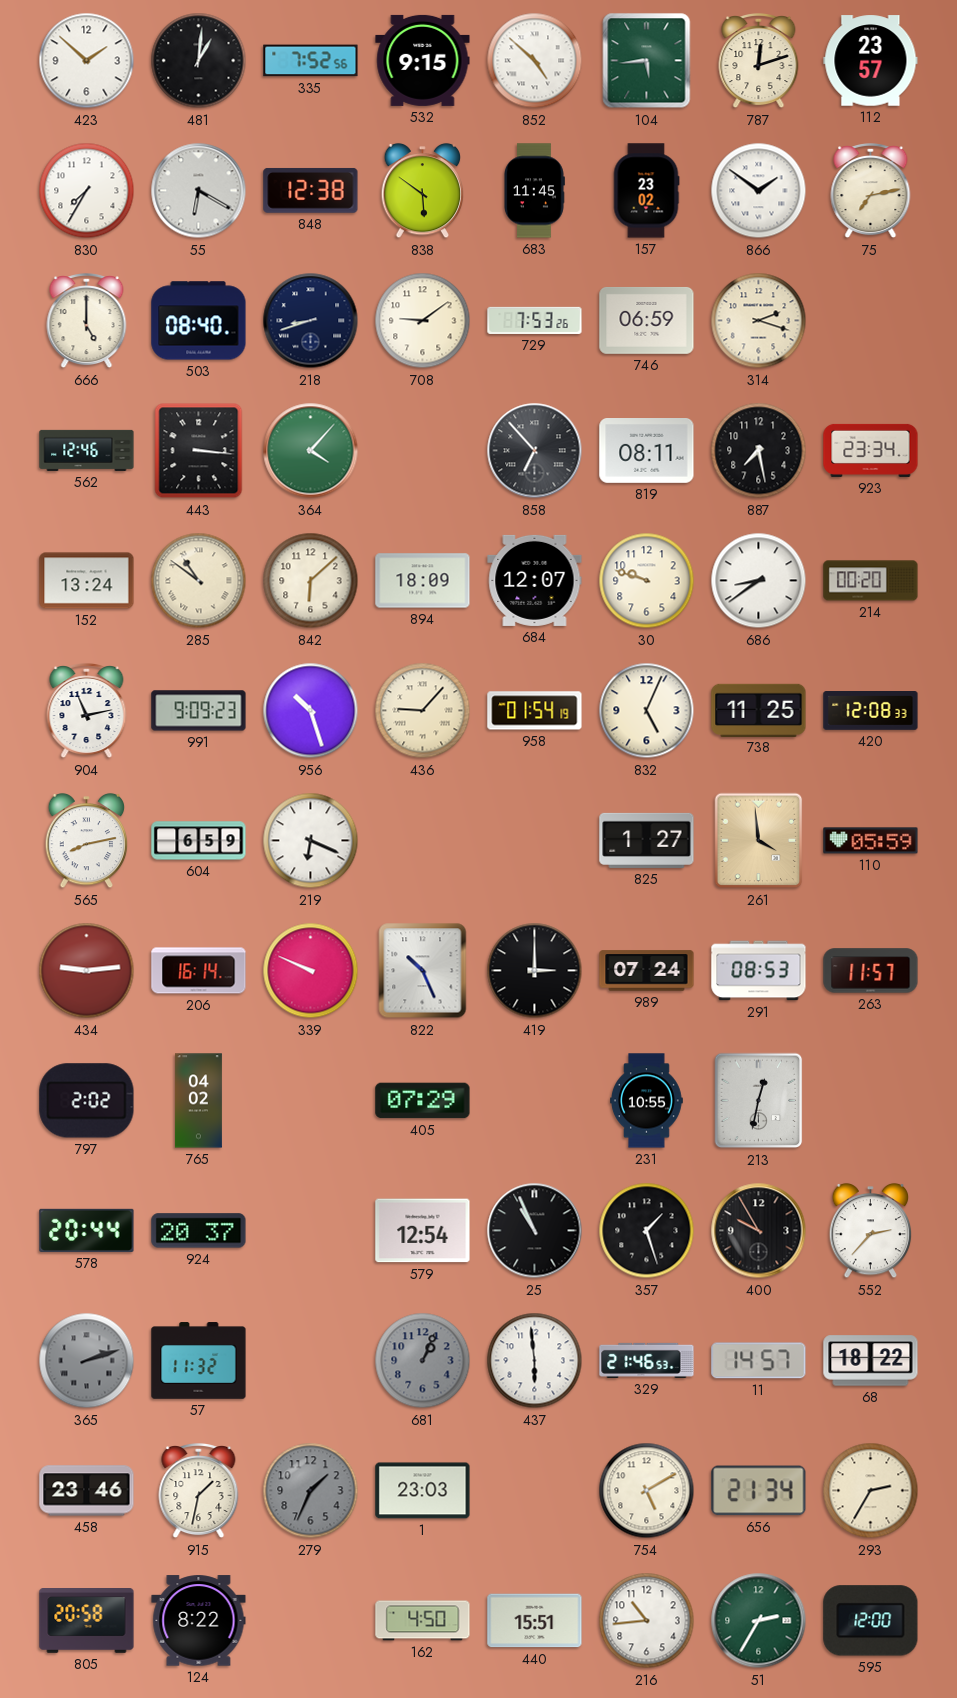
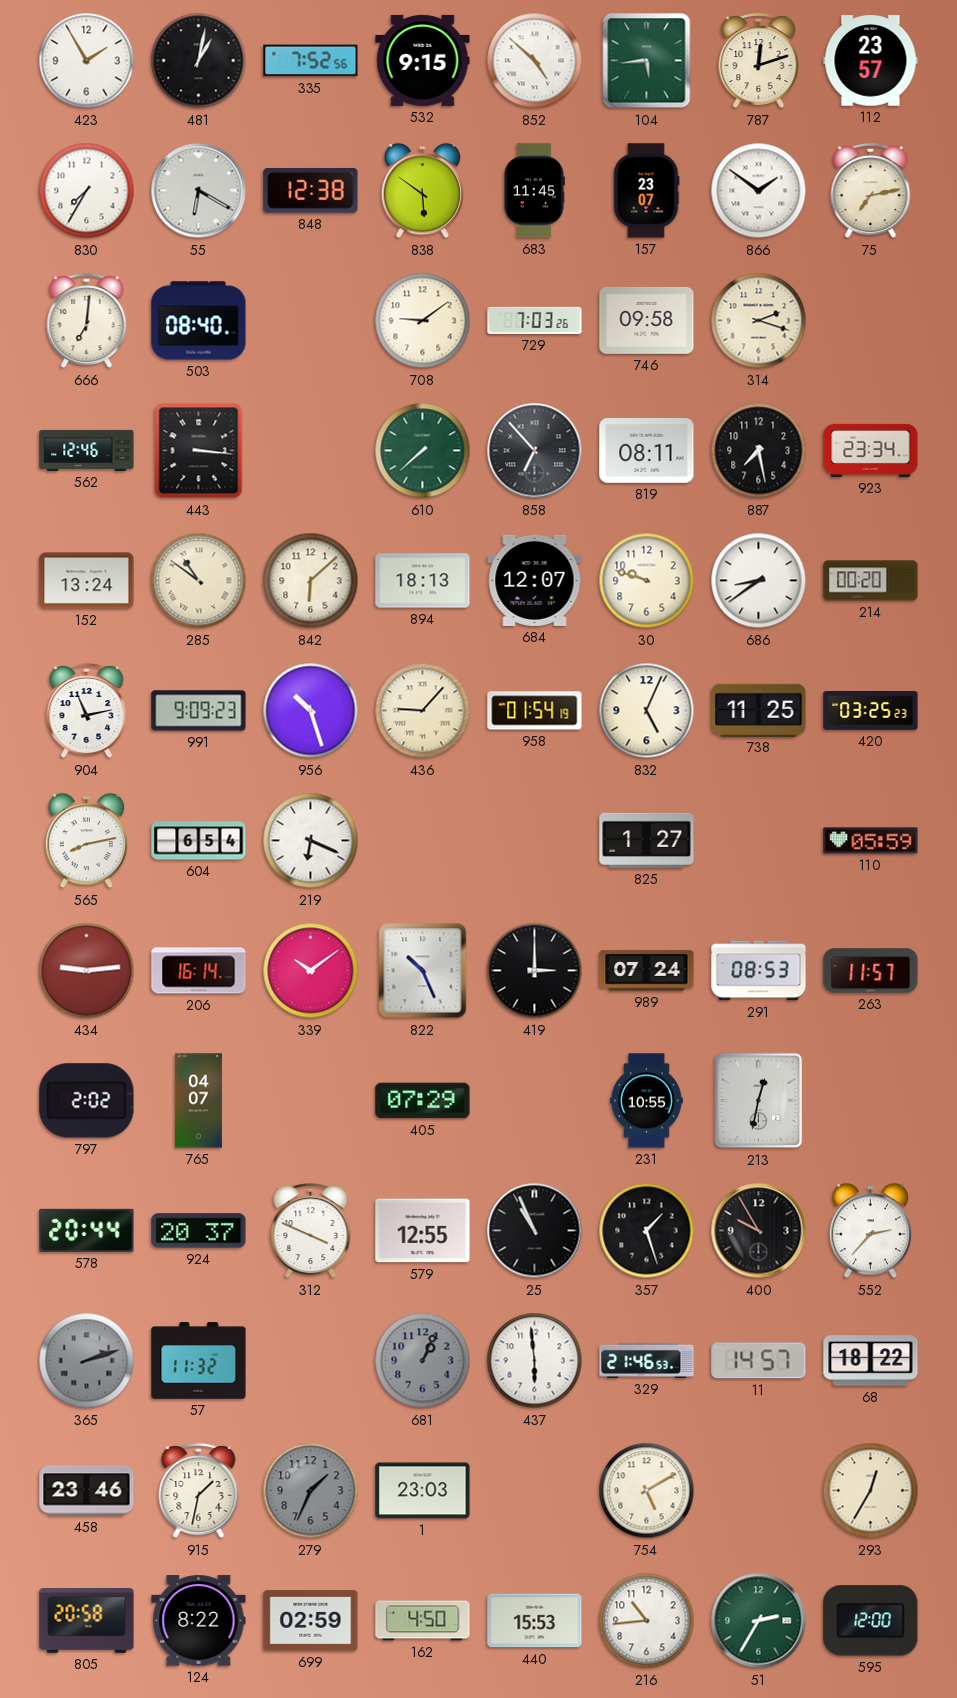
423: 1:52 -> 1:55 (87, 61)
481: 1:01 -> 1:02 (199, 61)
157: 23:02 -> 23:07 (646, 191)
666: 5:00 -> 7:01 (87, 322)
218: 8:42 -> none (311, 321)
729: 7:53 -> 7:03 (535, 320)
746: 06:59 -> 09:58 (647, 320)
364: 4:07 -> none (311, 451)
610: none -> 7:38 (423, 451)
894: 18:09 -> 18:13 (423, 581)
420: 12:08 -> 03:25 (871, 711)
604: 6:59 -> 6:54 (199, 841)
261: 3:59 -> none (759, 841)
339: 9:49 -> 10:09 (311, 971)
765: 04:02 -> 04:07 (198, 1101)
312: none -> 3:49 (311, 1232)
579: 12:54 -> 12:55 (423, 1231)
656: 21:34 -> none (759, 1491)
293: 2:35 -> 12:35 (871, 1491)
699: none -> 02:59 (311, 1621)
440: 15:51 -> 15:53 (535, 1621)
